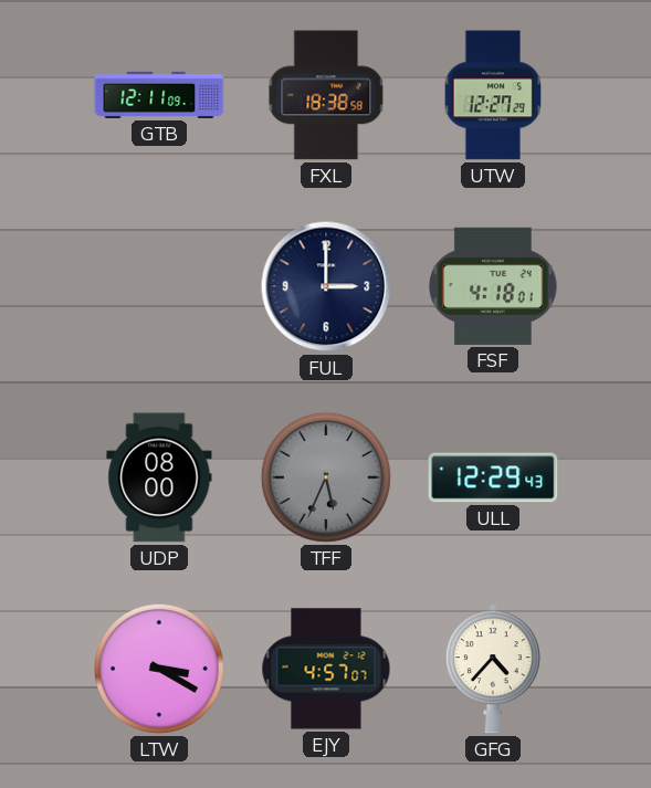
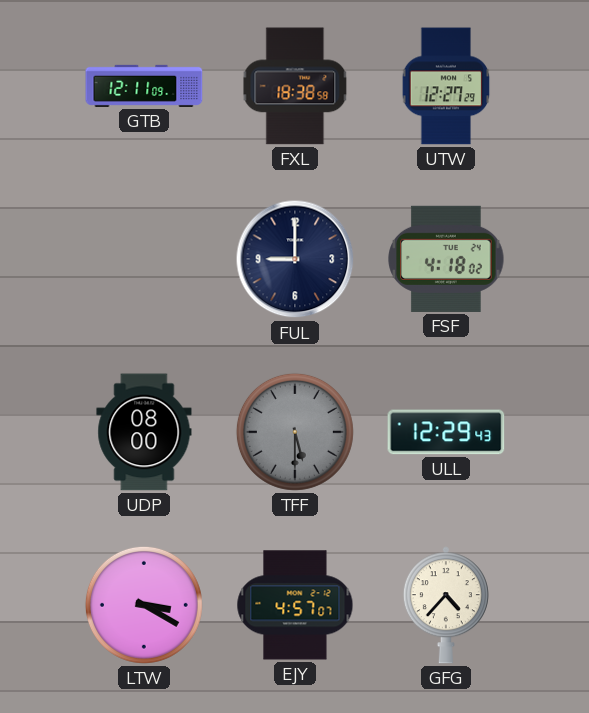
FUL: 3:00 -> 9:00 (295, 259)
FSF: 4:18:01 -> 4:18:02 (446, 259)
TFF: 5:34 -> 5:30 (295, 432)
